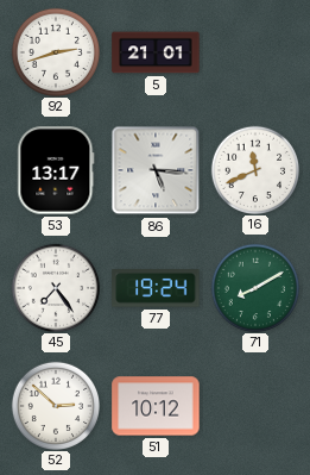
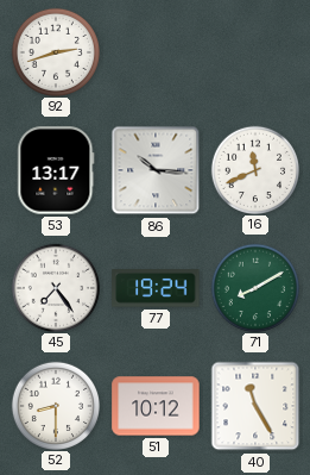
5: 21:01 -> none (156, 52)
86: 5:16 -> 10:16 (156, 170)
52: 2:52 -> 8:30 (55, 405)
40: none -> 11:25 (255, 406)
